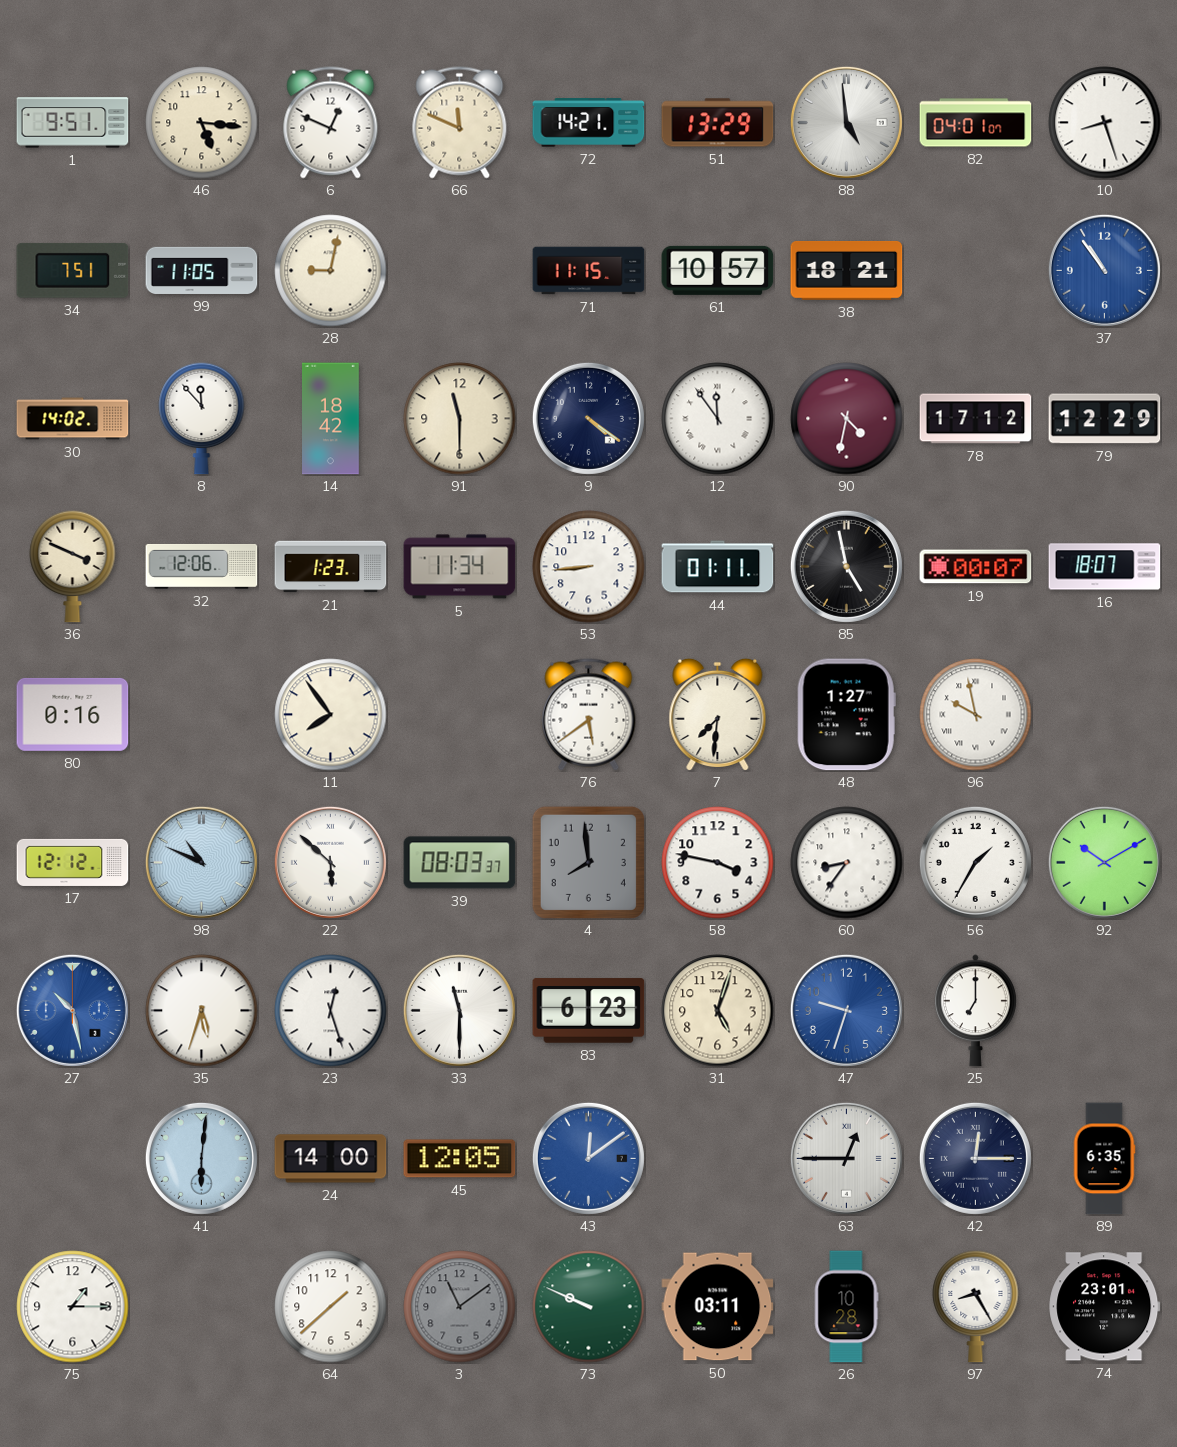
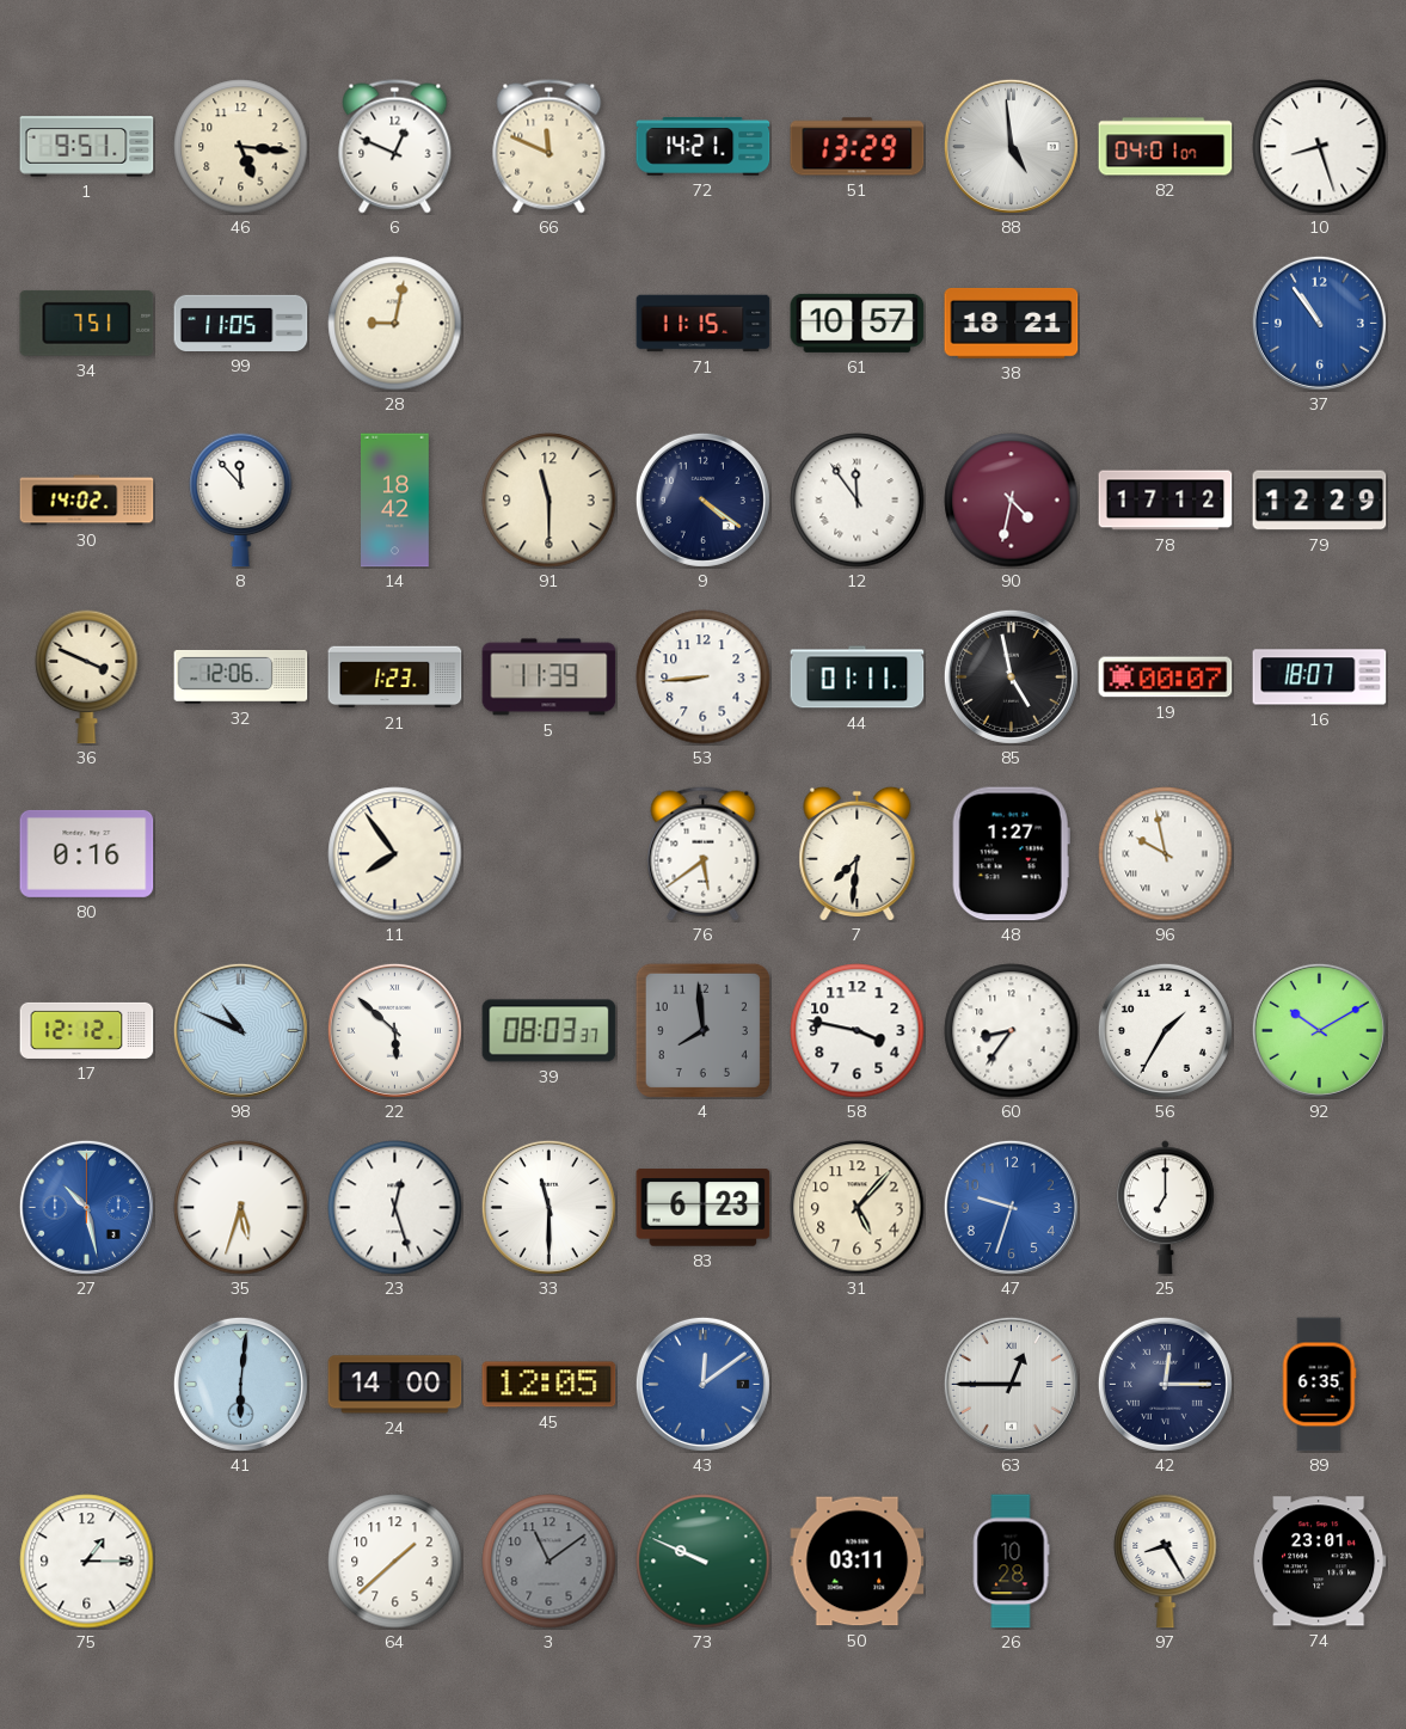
5: 11:34 -> 11:39 (549, 678)
31: 5:03 -> 5:07 (858, 1208)
